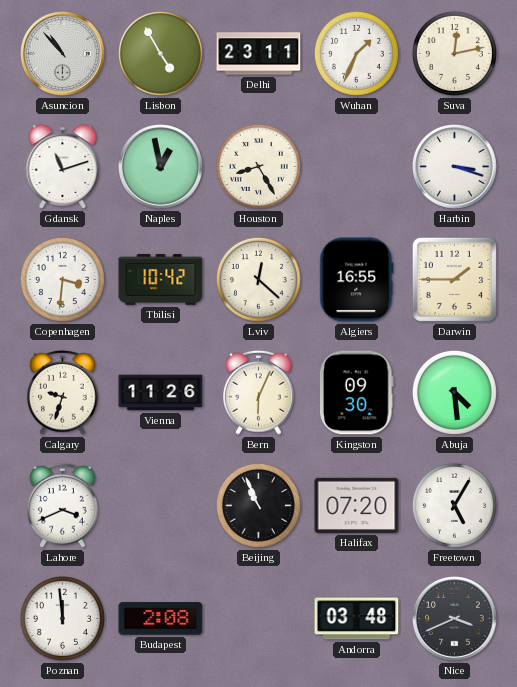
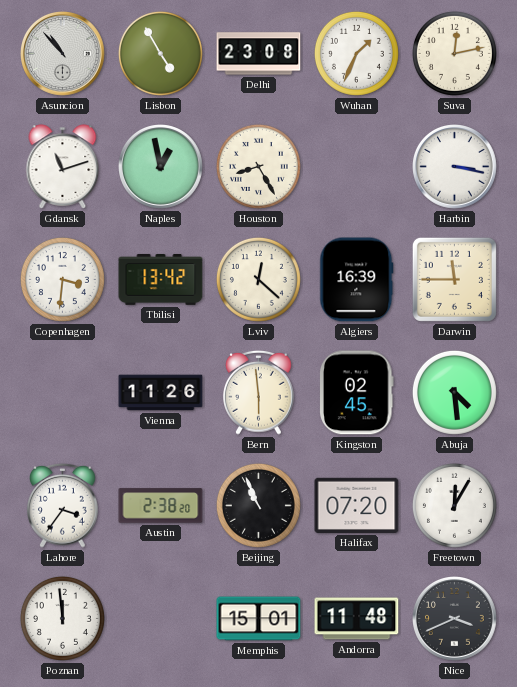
Delhi: 23:11 -> 23:08 (259, 54)
Harbin: 3:18 -> 3:17 (455, 167)
Tbilisi: 10:42 -> 13:42 (161, 279)
Algiers: 16:55 -> 16:39 (357, 280)
Darwin: 1:45 -> 11:45 (454, 279)
Calgary: 9:33 -> none (63, 392)
Bern: 6:04 -> 5:59 (259, 392)
Kingston: 09:30 -> 02:45 (357, 393)
Lahore: 3:41 -> 3:36 (63, 505)
Austin: none -> 2:38 (161, 506)
Freetown: 5:05 -> 12:05 (454, 505)
Budapest: 2:08 -> none (161, 619)
Memphis: none -> 15:01 (259, 619)
Andorra: 03:48 -> 11:48 (357, 619)
